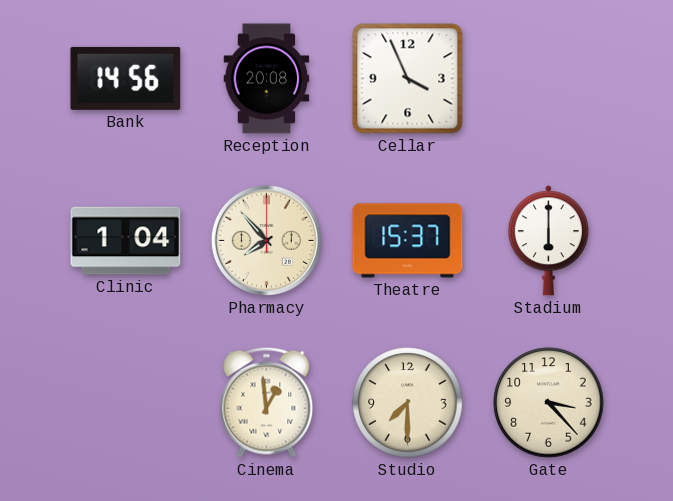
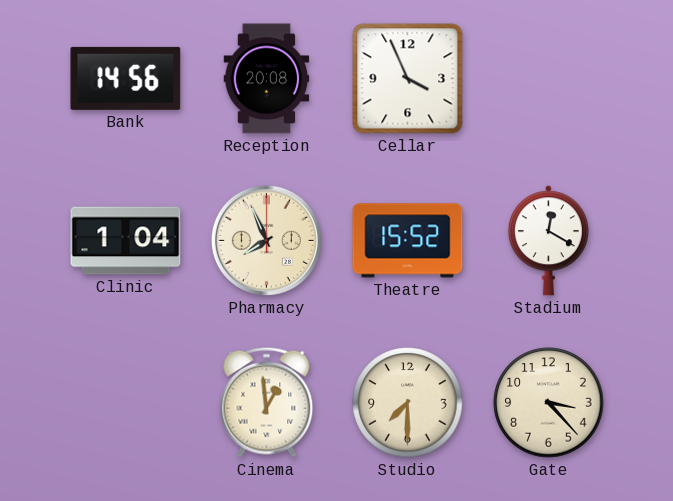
Pharmacy: 7:53 -> 7:56 (266, 240)
Theatre: 15:37 -> 15:52 (408, 241)
Stadium: 6:00 -> 12:20 (548, 241)
